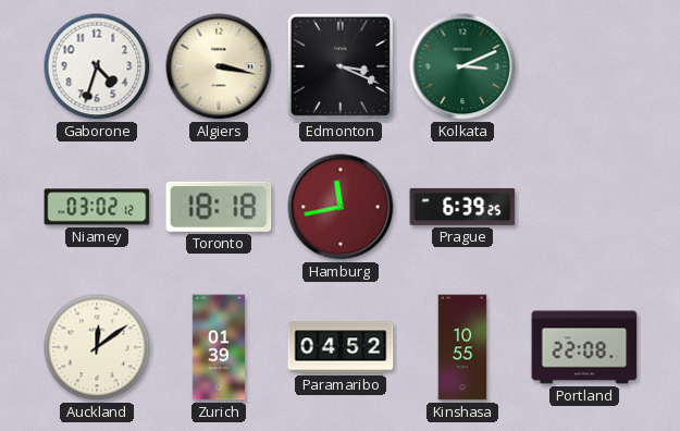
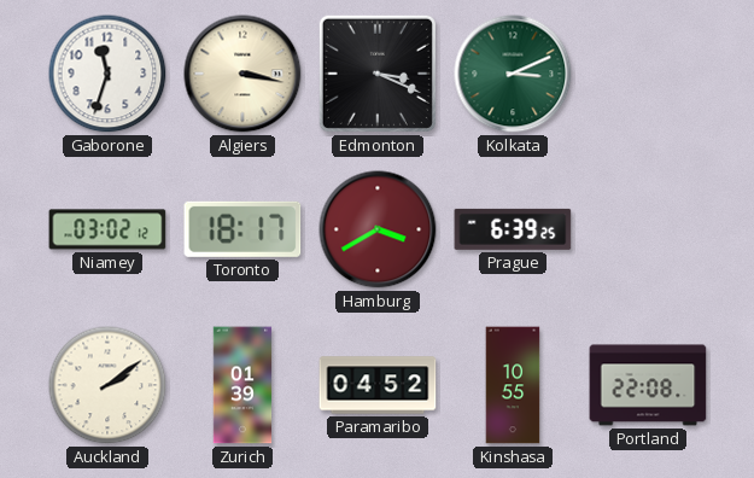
Gaborone: 4:33 -> 11:33 (107, 74)
Toronto: 18:18 -> 18:17 (242, 229)
Hamburg: 11:43 -> 3:40 (378, 229)
Auckland: 12:09 -> 2:09 (107, 385)
